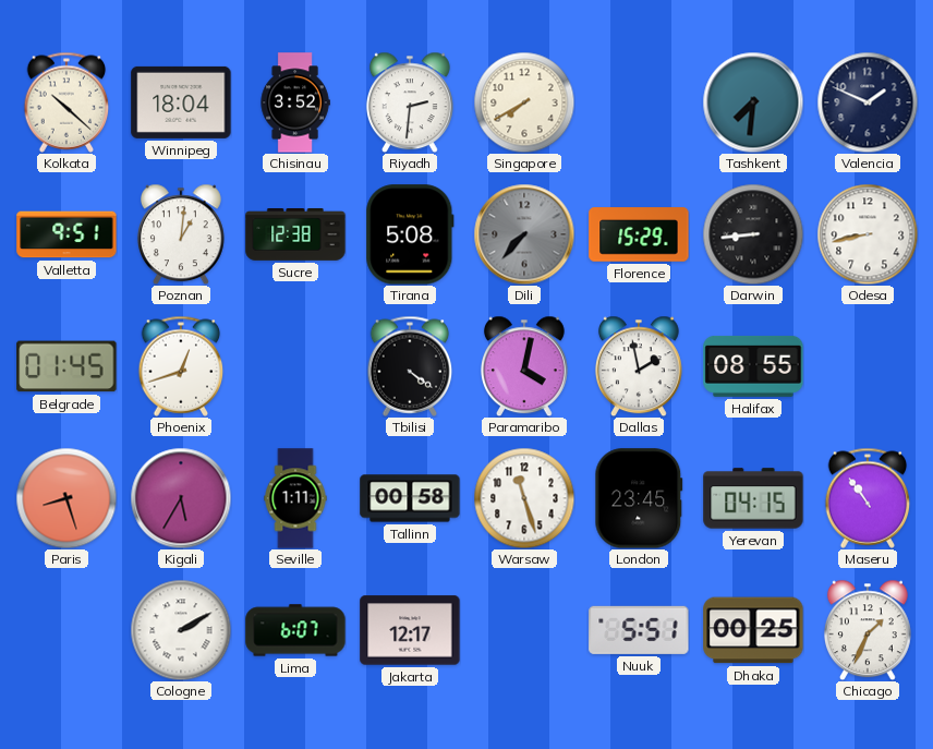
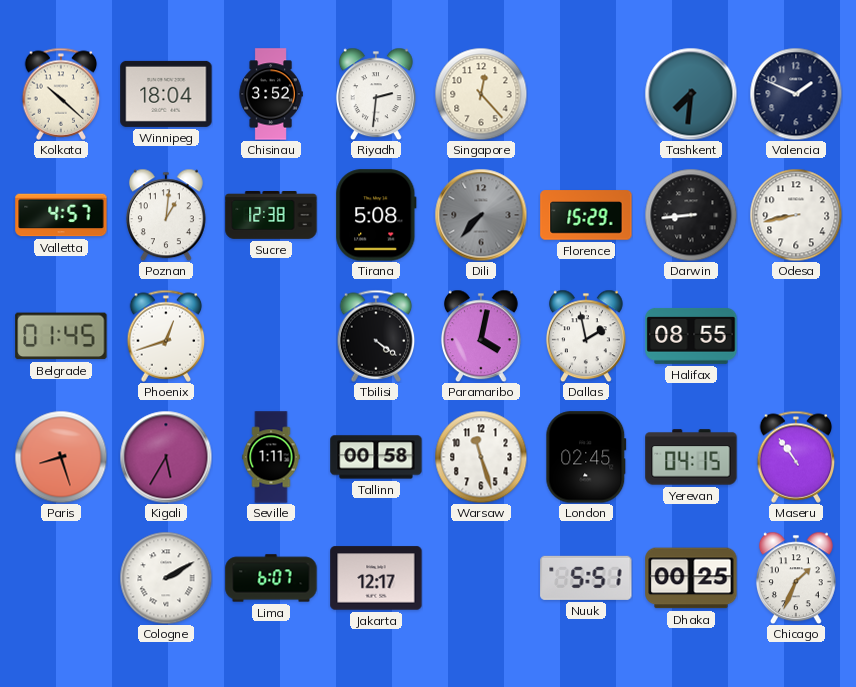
Singapore: 7:40 -> 12:23 (481, 94)
Valletta: 9:51 -> 4:57 (61, 215)
London: 23:45 -> 02:45 (586, 457)
